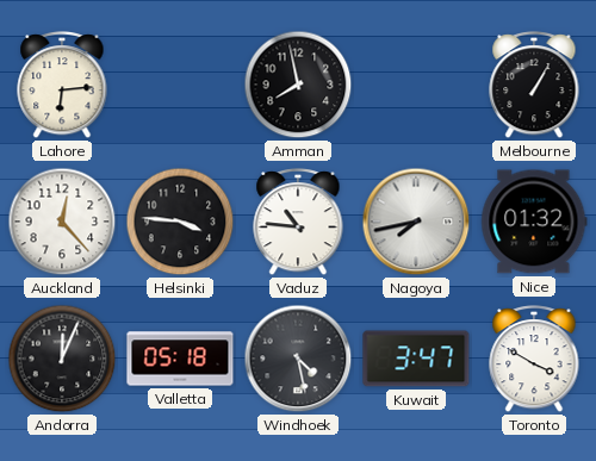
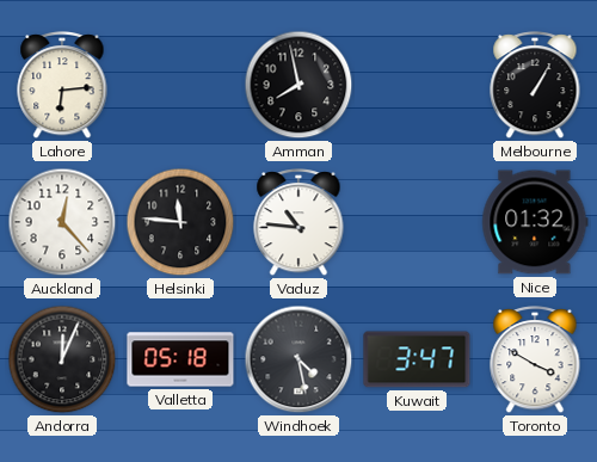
Helsinki: 3:46 -> 11:46 (180, 222)
Nagoya: 7:43 -> none (416, 222)
